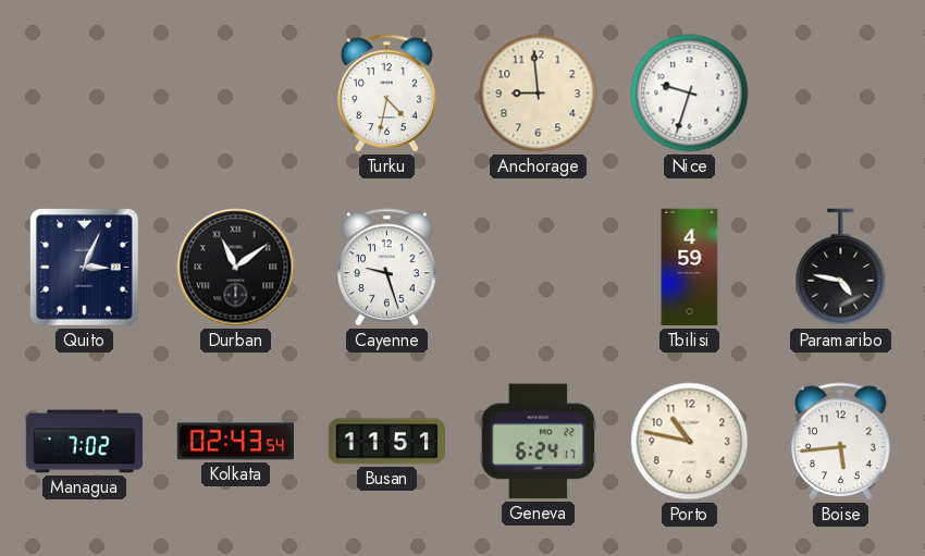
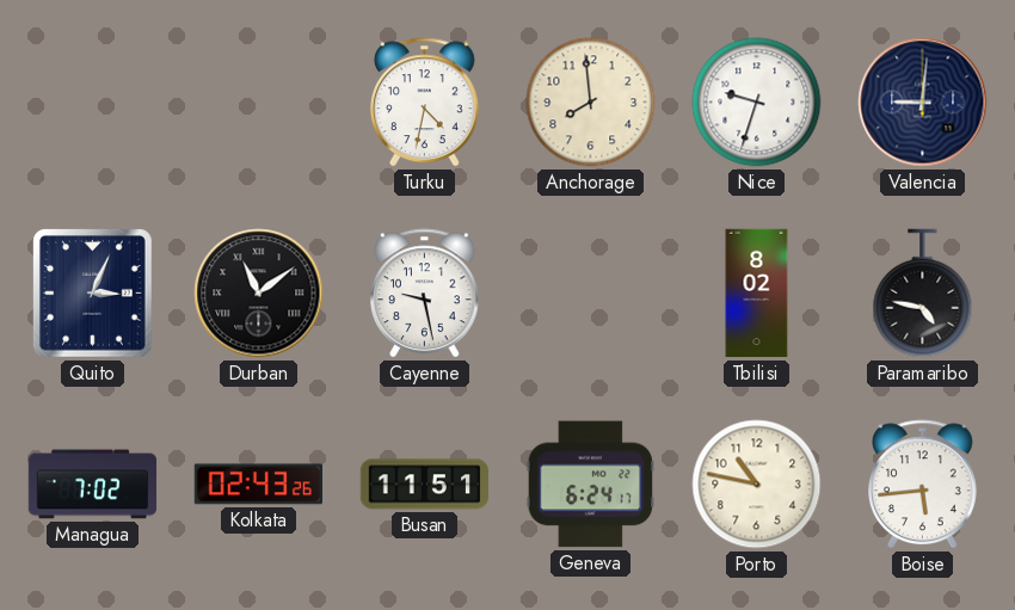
Anchorage: 8:59 -> 7:59 (591, 103)
Valencia: none -> 9:01 (923, 103)
Cayenne: 9:27 -> 9:28 (425, 294)
Tbilisi: 4:59 -> 8:02 (757, 294)
Kolkata: 02:43:54 -> 02:43:26 (258, 485)
